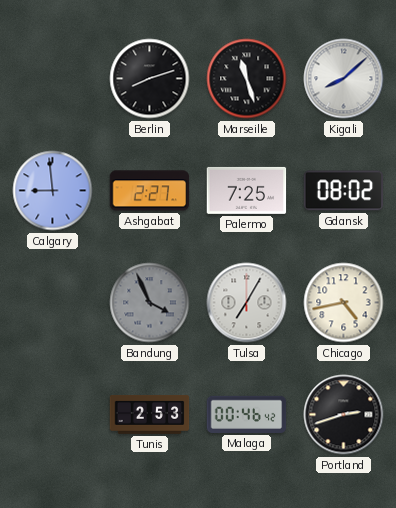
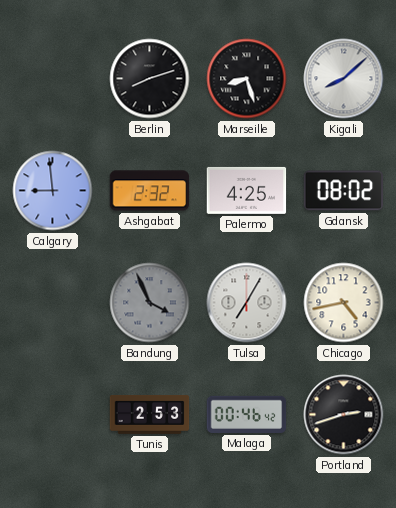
Marseille: 11:27 -> 8:27 (247, 79)
Ashgabat: 2:27 -> 2:32 (150, 191)
Palermo: 7:25 -> 4:25 (247, 190)
